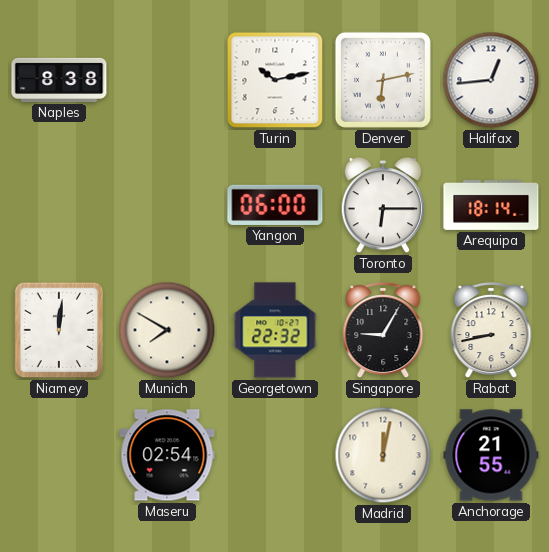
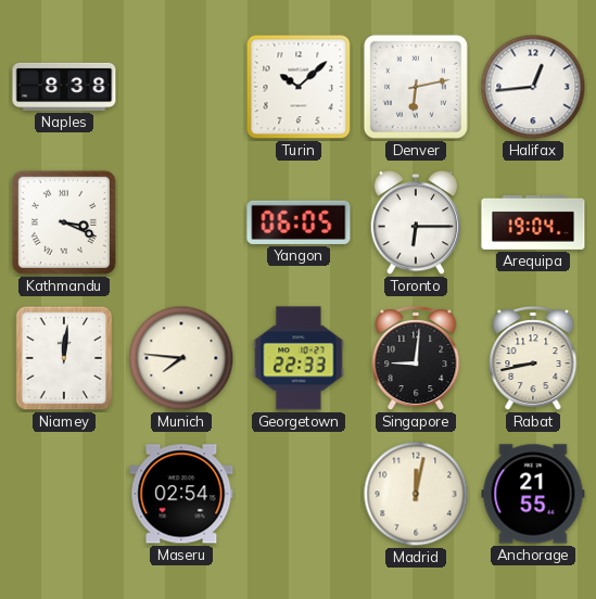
Turin: 10:13 -> 10:08 (299, 87)
Kathmandu: none -> 3:19 (64, 222)
Yangon: 06:00 -> 06:05 (299, 222)
Arequipa: 18:14 -> 19:04 (533, 222)
Munich: 7:50 -> 7:46 (181, 358)
Georgetown: 22:32 -> 22:33 (299, 358)
Singapore: 9:05 -> 9:01 (416, 359)
